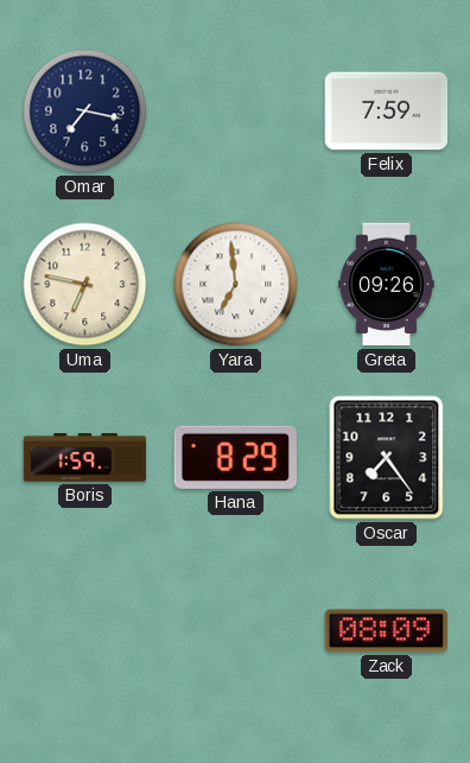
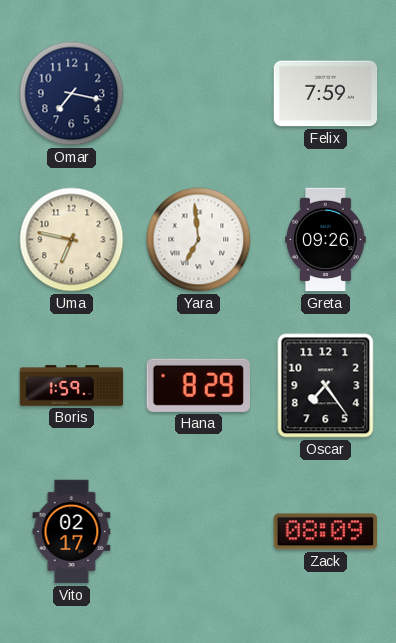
Vito: none -> 02:17 (72, 532)
